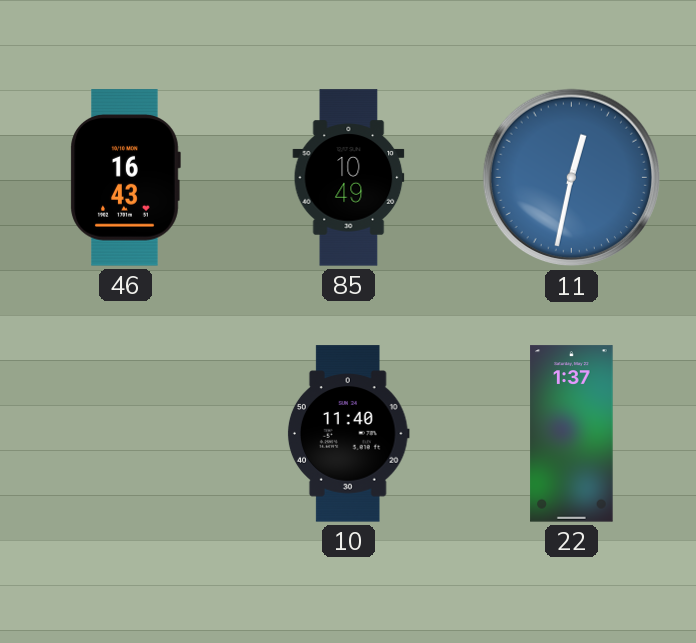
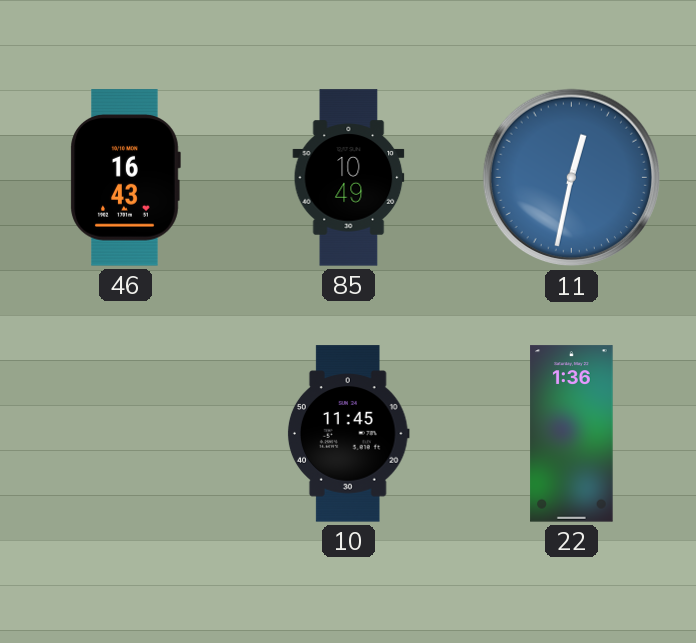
10: 11:40 -> 11:45 (348, 434)
22: 1:37 -> 1:36 (572, 434)
